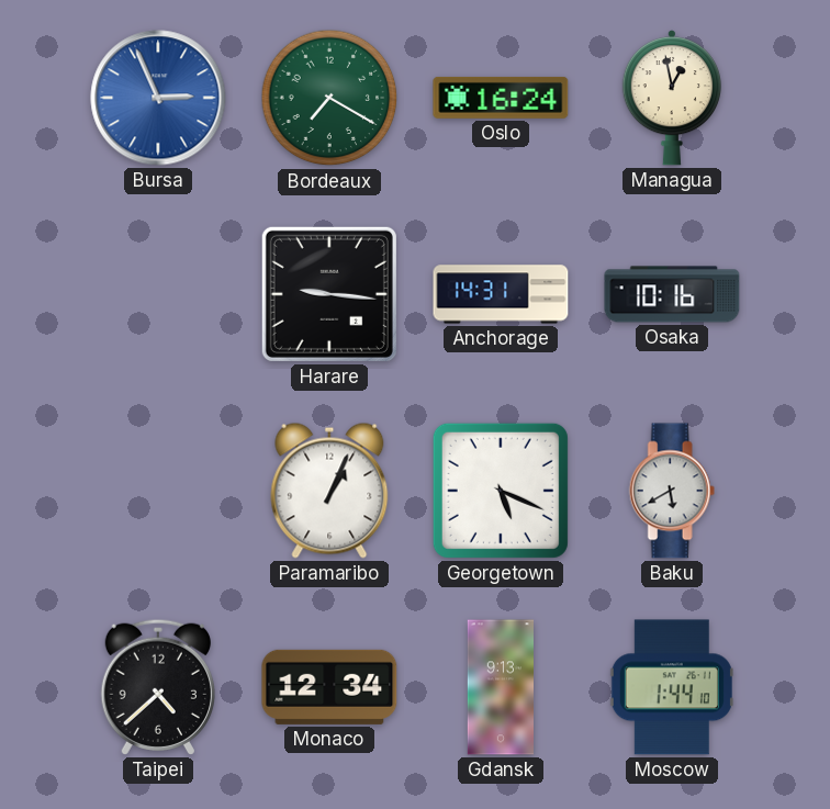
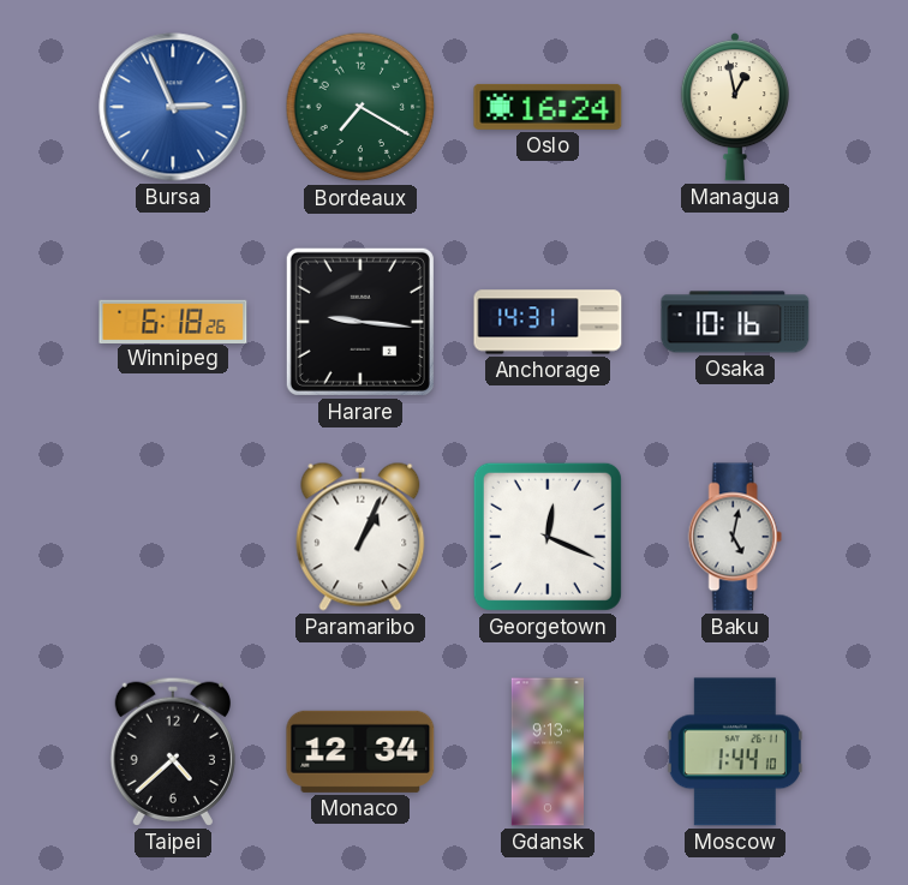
Winnipeg: none -> 6:18 (173, 321)
Georgetown: 5:19 -> 12:19 (548, 537)
Baku: 5:40 -> 5:02 (735, 537)
